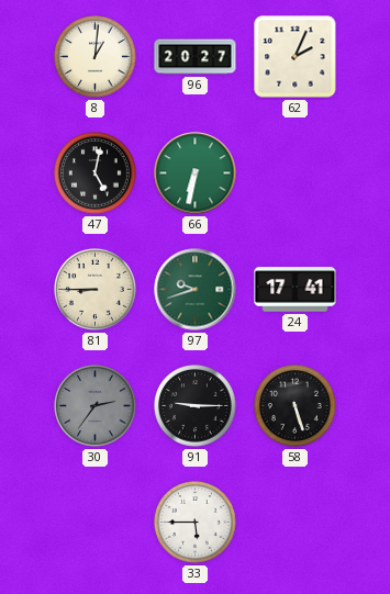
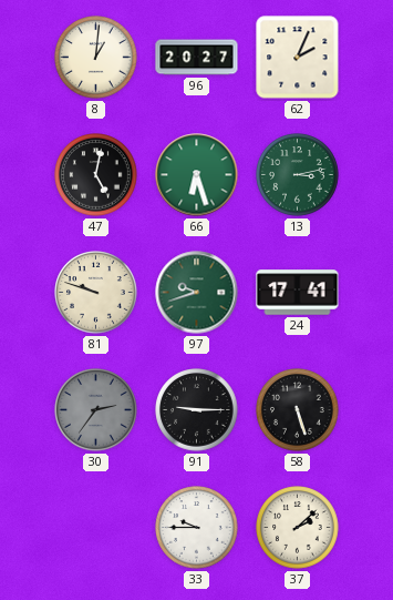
66: 6:32 -> 6:27 (197, 175)
13: none -> 3:13 (298, 175)
81: 8:45 -> 9:48 (96, 293)
33: 5:45 -> 9:45 (197, 528)
37: none -> 2:08 (298, 528)
